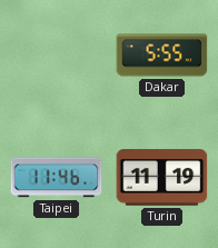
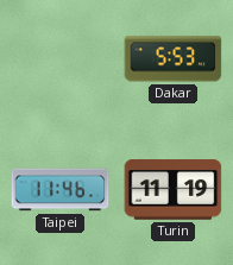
Dakar: 5:55 -> 5:53 (174, 59)
